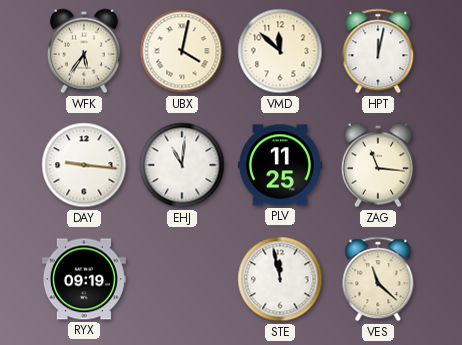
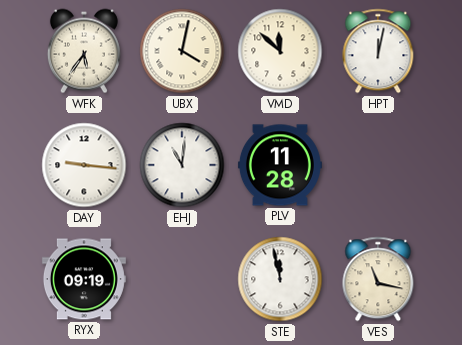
PLV: 11:25 -> 11:28 (280, 165)
ZAG: 11:16 -> none (378, 165)
VES: 11:22 -> 11:17 (378, 279)
